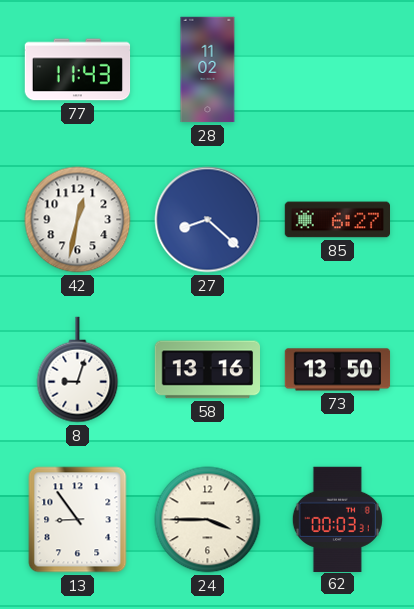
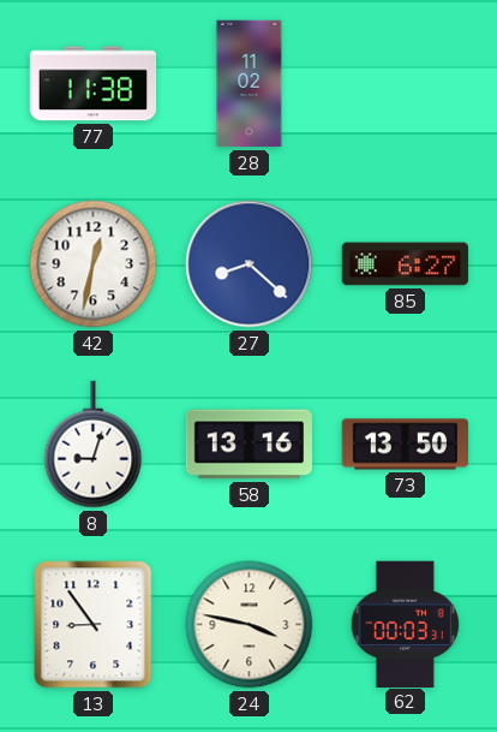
77: 11:43 -> 11:38 (94, 84)
24: 3:45 -> 3:47 (250, 625)
